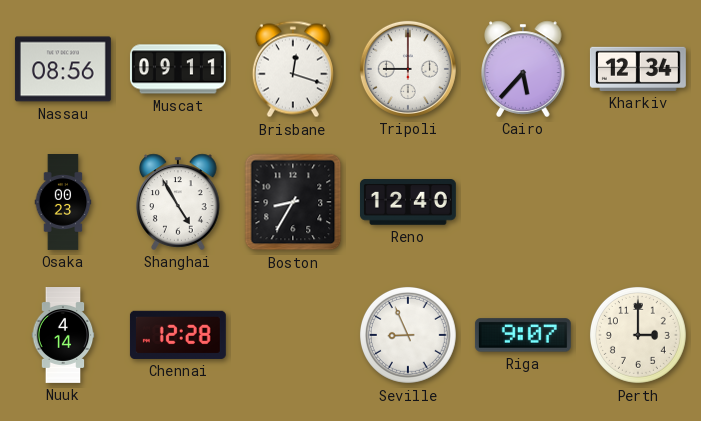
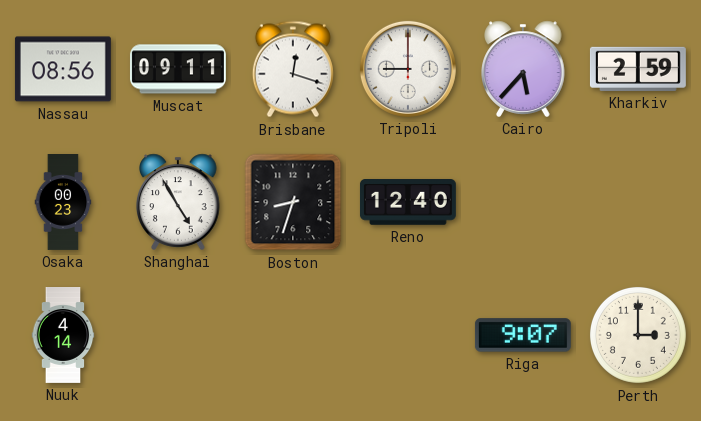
Kharkiv: 12:34 -> 2:59 (638, 69)
Boston: 8:35 -> 8:33 (293, 202)
Chennai: 12:28 -> none (178, 335)
Seville: 8:56 -> none (408, 335)
